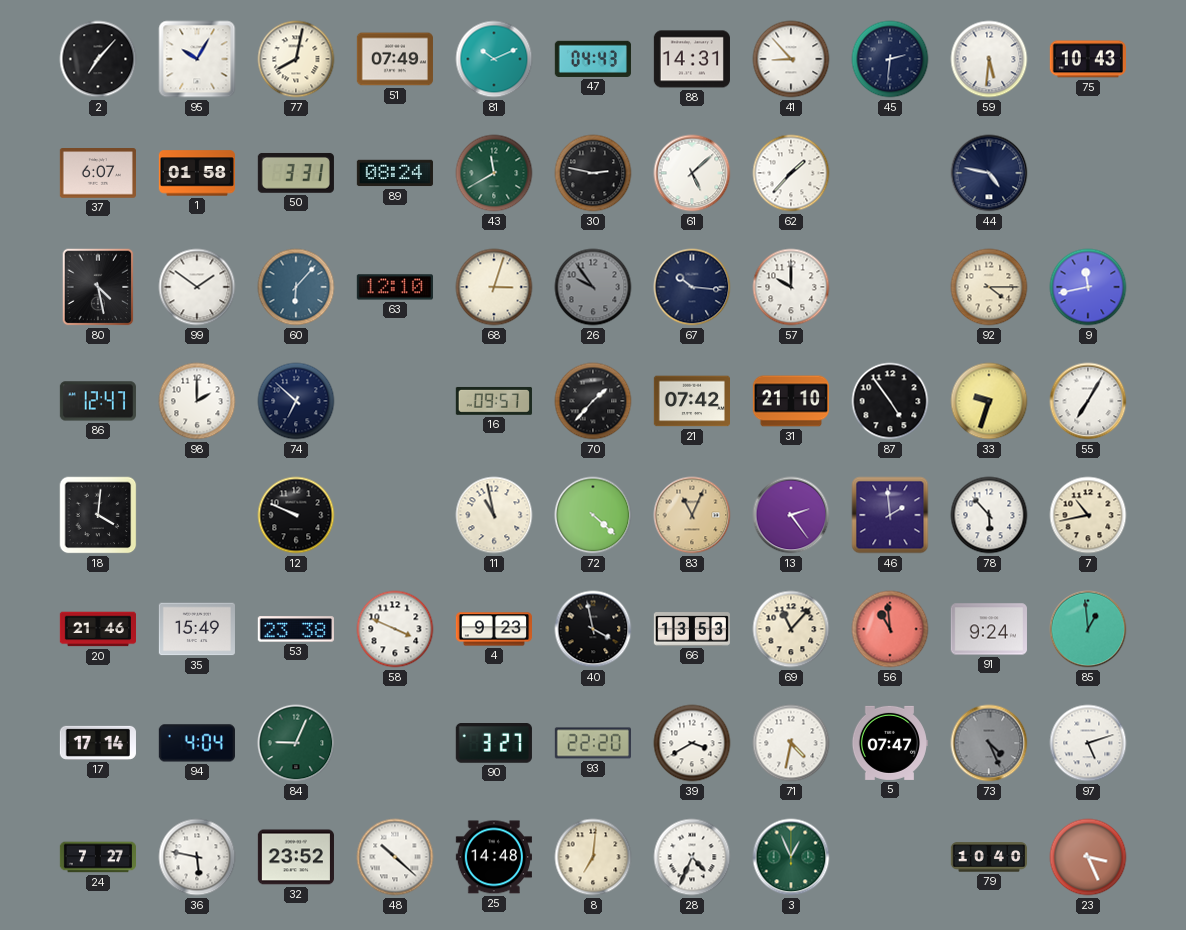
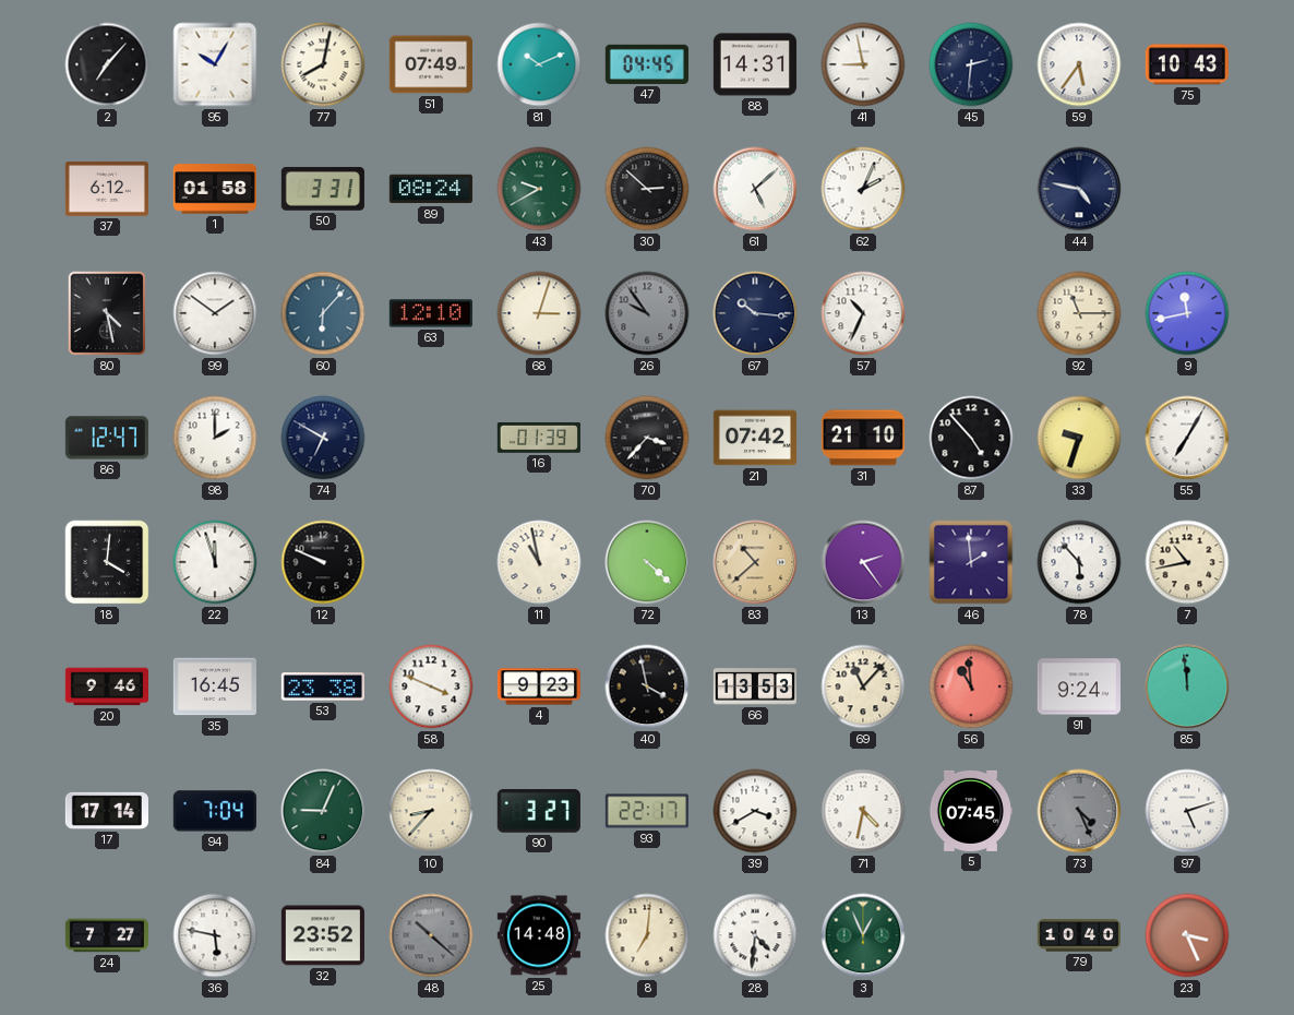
47: 04:43 -> 04:45 (647, 64)
41: 8:53 -> 8:58 (863, 64)
59: 5:31 -> 5:36 (1079, 64)
37: 6:07 -> 6:12 (107, 189)
43: 11:40 -> 9:40 (539, 189)
30: 2:47 -> 2:52 (647, 189)
62: 1:37 -> 2:04 (863, 189)
57: 10:00 -> 10:34 (863, 313)
92: 4:15 -> 11:15 (1079, 313)
74: 6:52 -> 6:50 (323, 438)
16: 09:57 -> 01:39 (539, 438)
70: 1:37 -> 3:37 (647, 438)
87: 4:54 -> 4:53 (971, 438)
22: none -> 11:57 (215, 562)
83: 11:04 -> 10:38 (755, 562)
20: 21:46 -> 9:46 (106, 686)
35: 15:49 -> 16:45 (214, 686)
85: 12:59 -> 11:59 (1187, 686)
94: 4:04 -> 7:04 (215, 811)
10: none -> 8:37 (431, 811)
93: 22:20 -> 22:17 (646, 811)
5: 07:47 -> 07:45 (970, 811)
48 dial: white -> grey (431, 935)
28: 4:34 -> 4:31 (755, 935)
